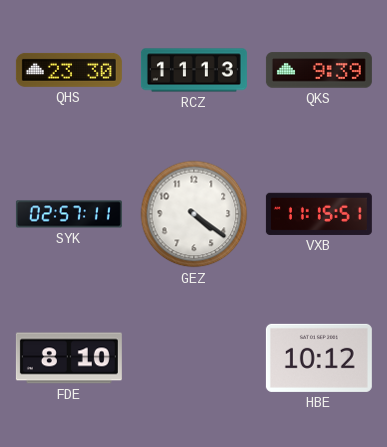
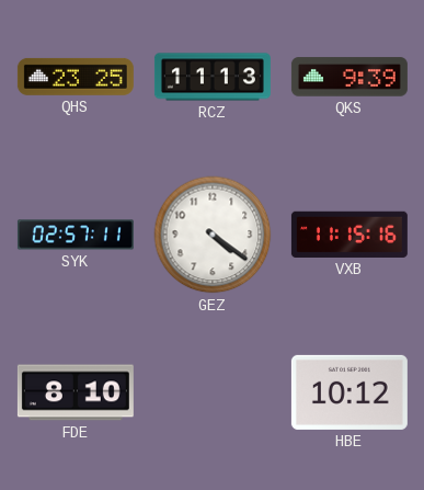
QHS: 23:30 -> 23:25 (76, 77)
VXB: 11:15:51 -> 11:15:16 (349, 235)
